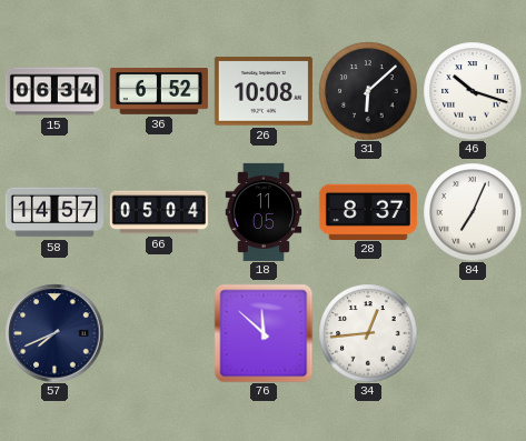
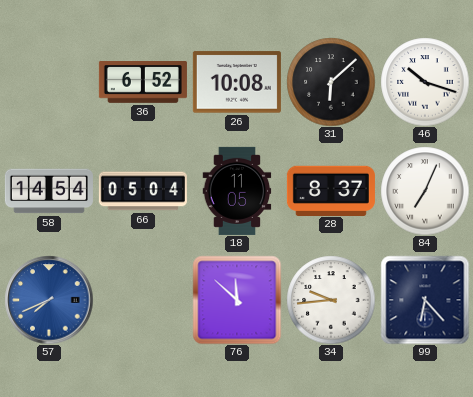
15: 06:34 -> none (54, 91)
58: 14:57 -> 14:54 (49, 191)
57 dial: navy -> blue (49, 300)
34: 12:44 -> 9:44 (331, 300)
99: none -> 6:23 (425, 300)
